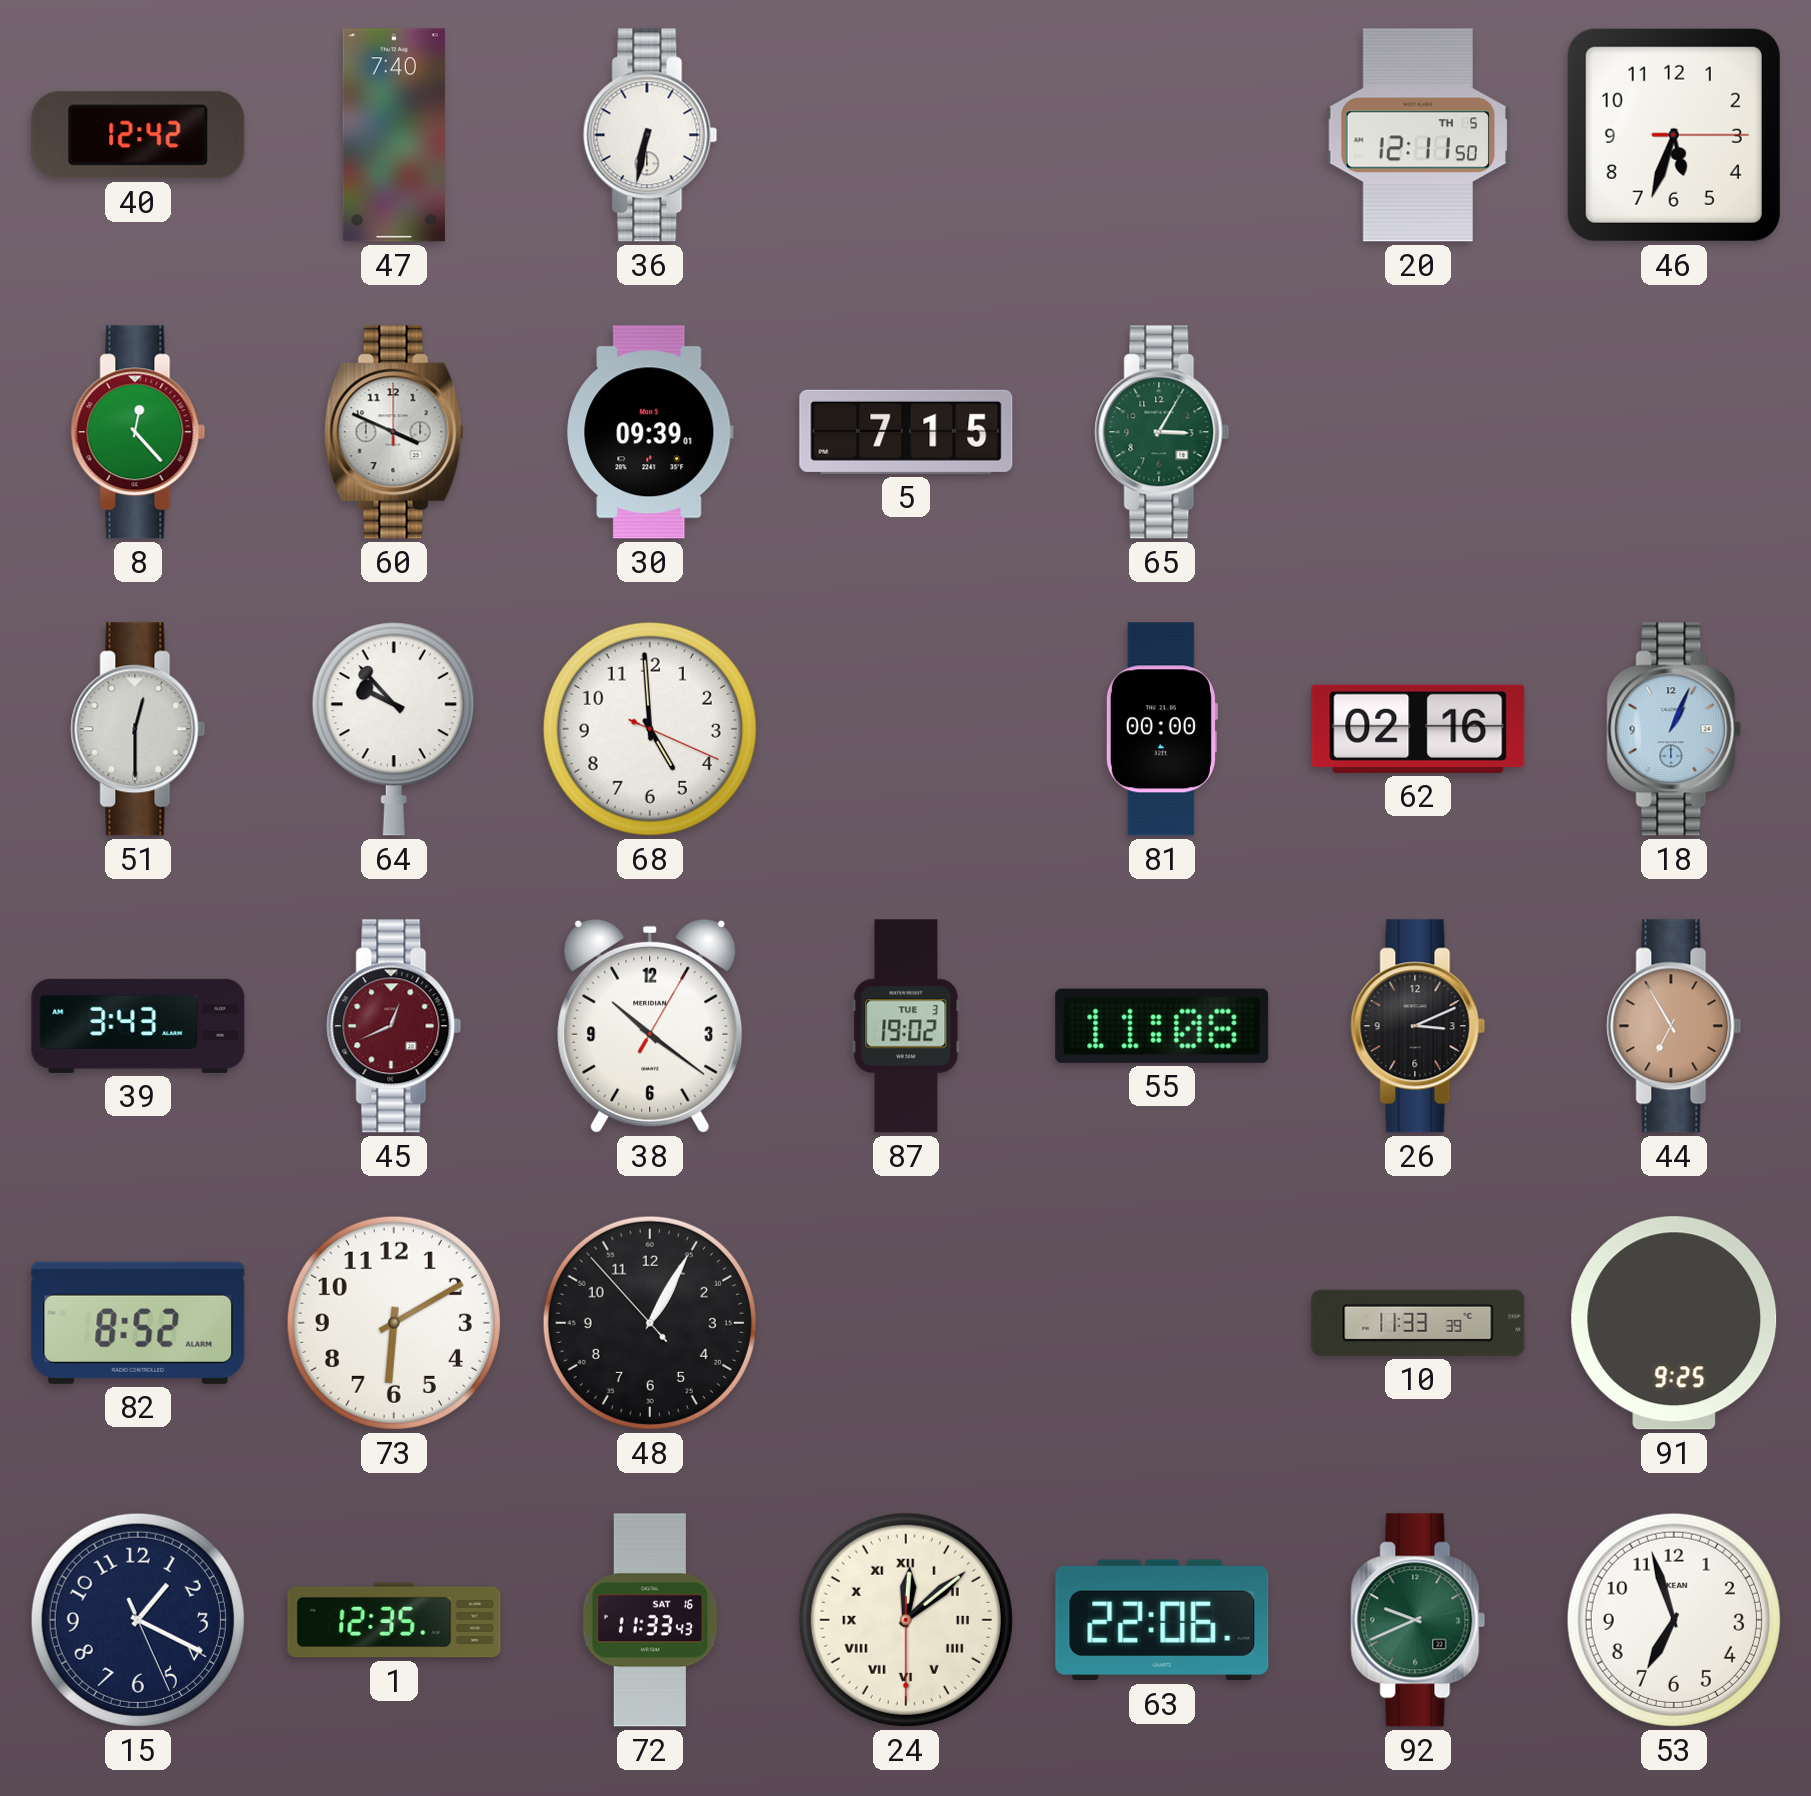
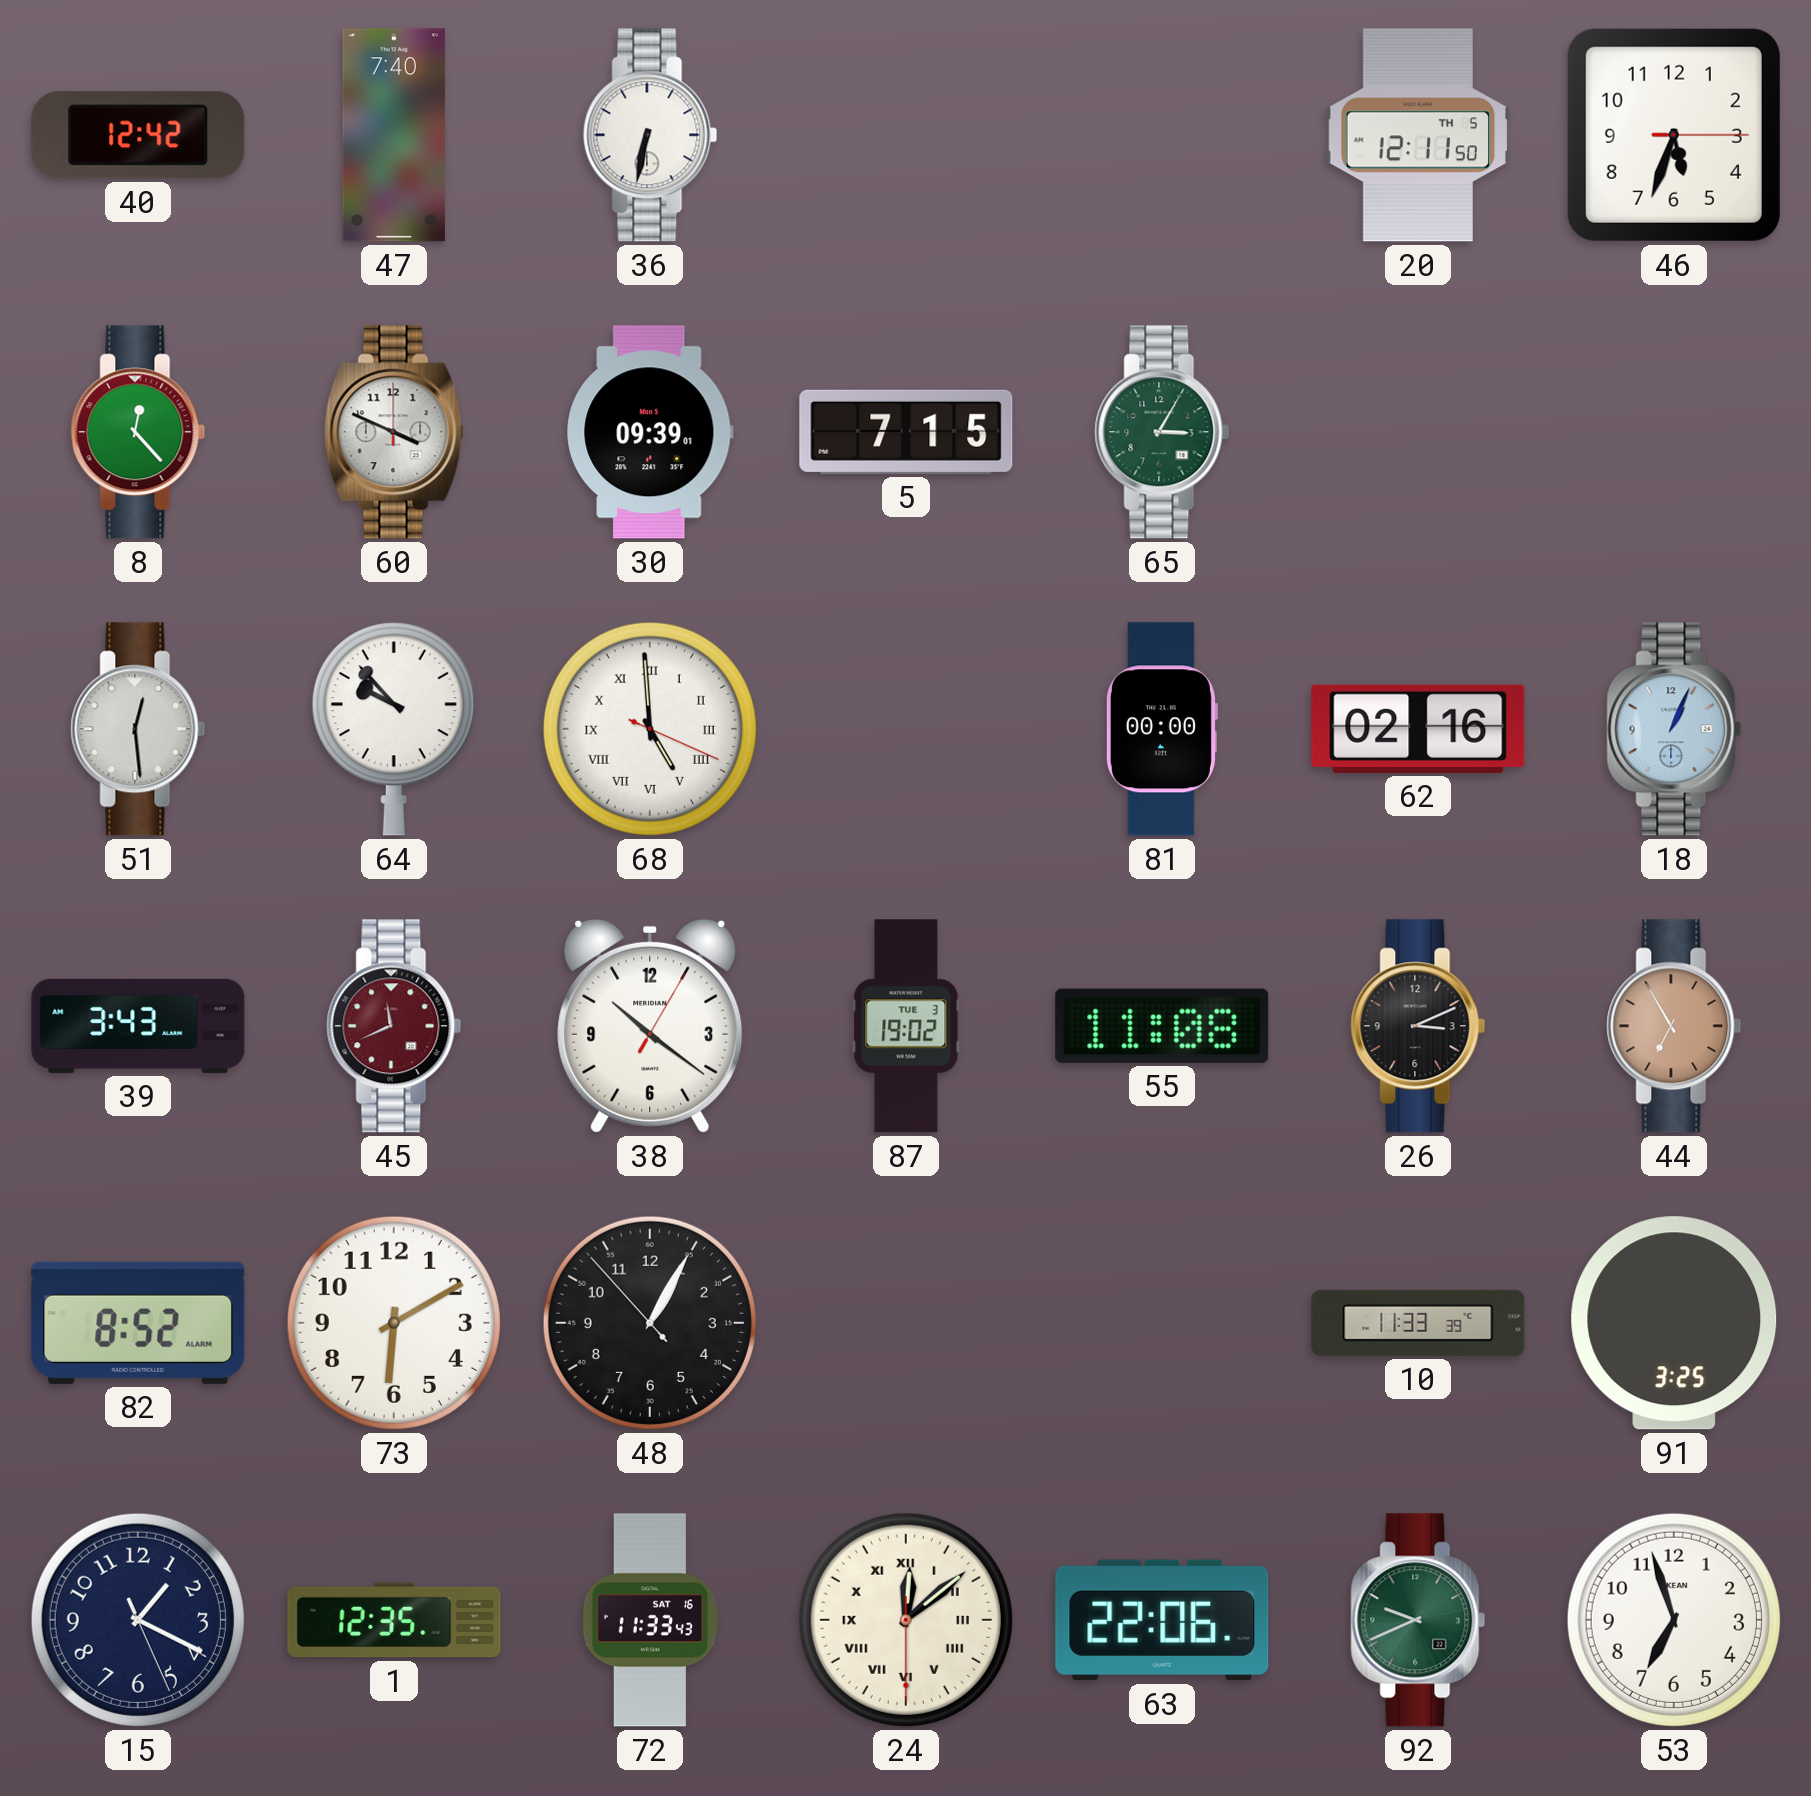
51: 12:30 -> 12:29 (138, 729)
68 numerals: Arabic -> Roman (650, 729)
45: 12:41 -> 11:41 (394, 1026)
91: 9:25 -> 3:25 (1674, 1323)
